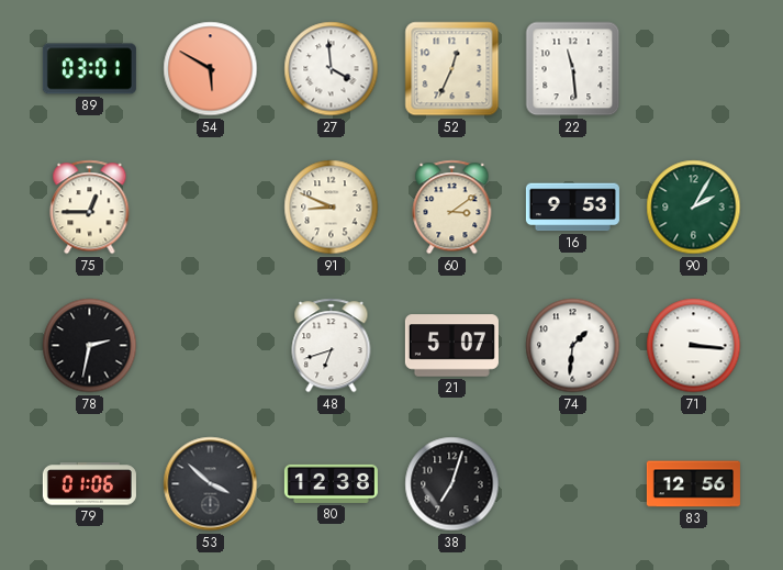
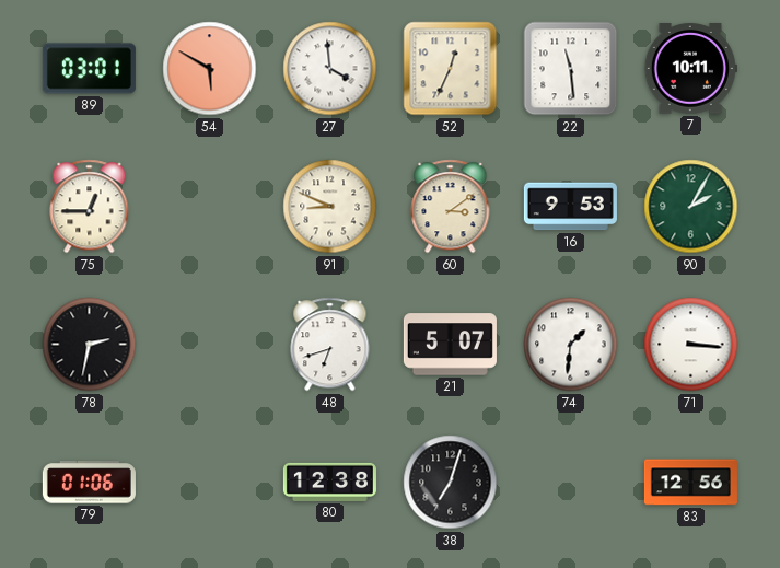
7: none -> 10:11 (690, 69)
53: 3:52 -> none (211, 484)
